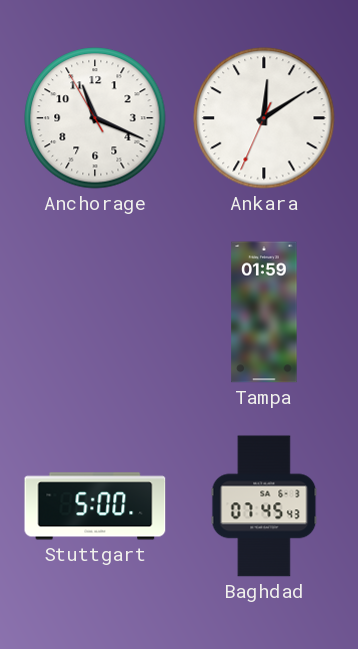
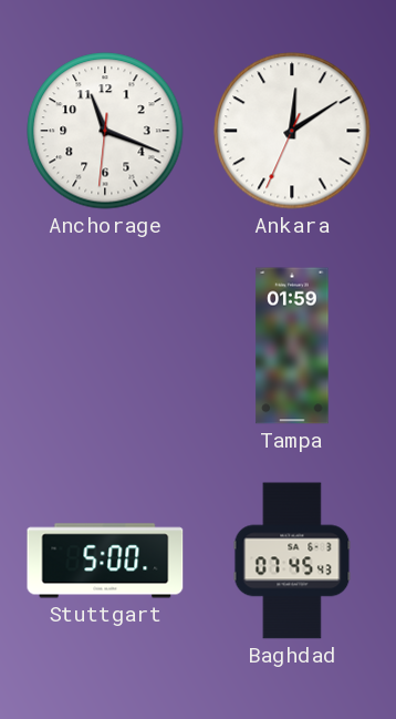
Anchorage: 11:18:55 -> 11:18:31 (105, 131)
